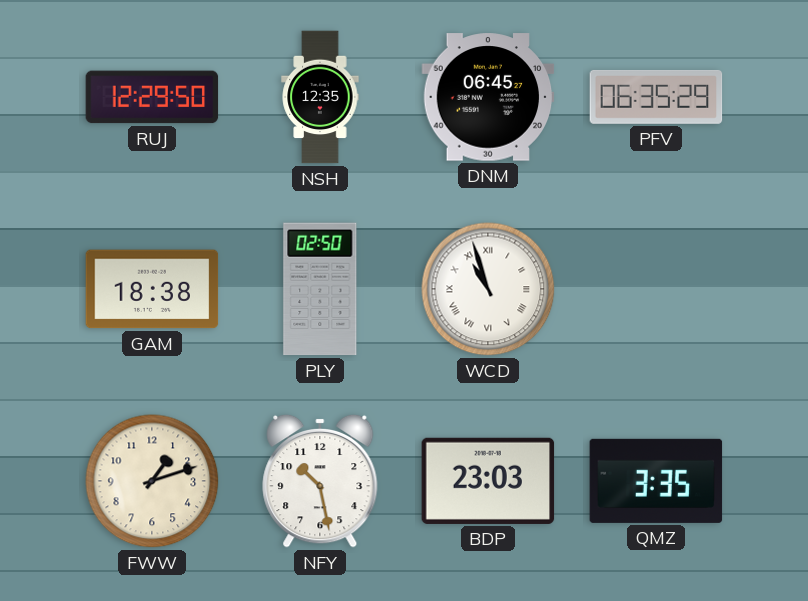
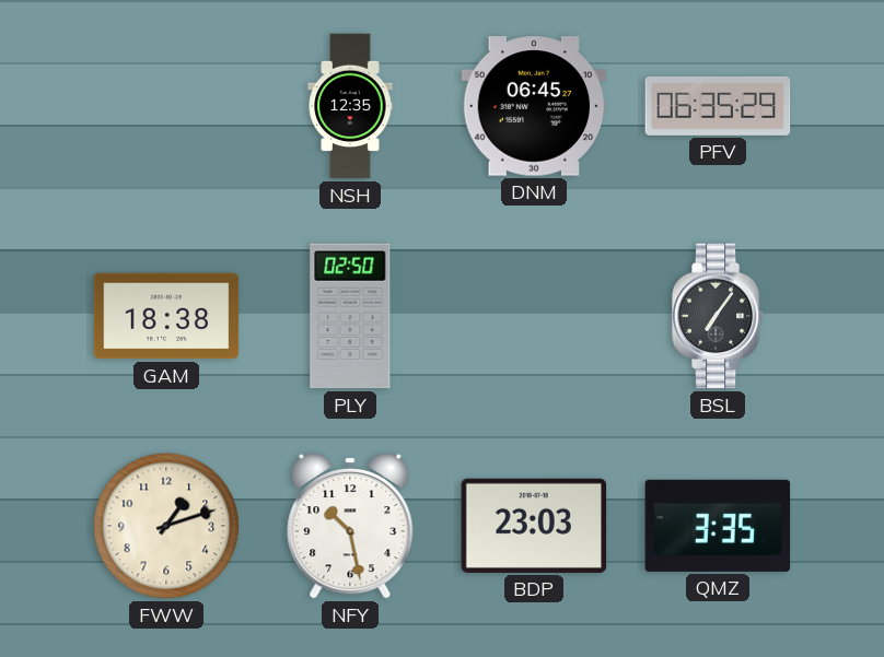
RUJ: 12:29 -> none (152, 97)
WCD: 10:57 -> none (488, 289)
BSL: none -> 7:06 (718, 316)
